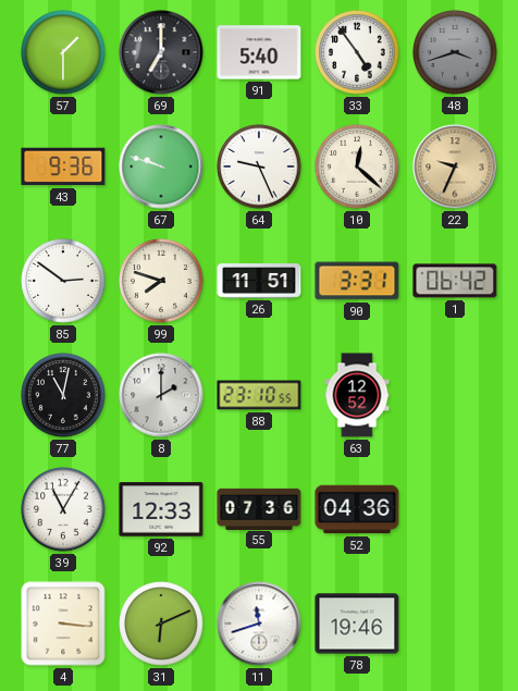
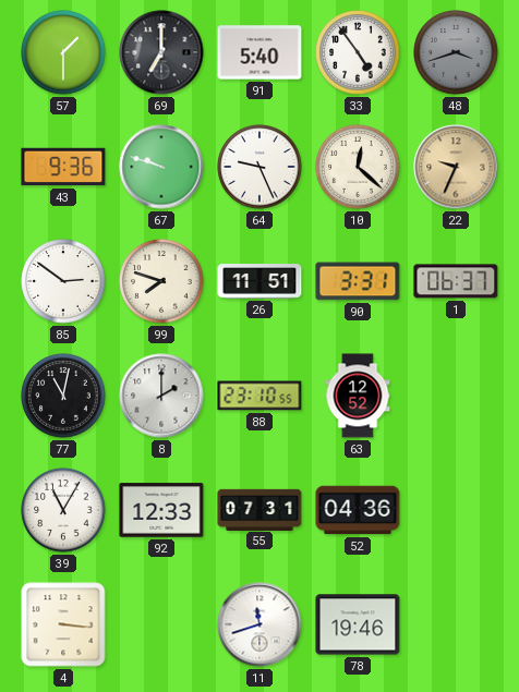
1: 06:42 -> 06:37 (456, 281)
55: 07:36 -> 07:31 (259, 509)
31: 6:11 -> none (161, 624)
